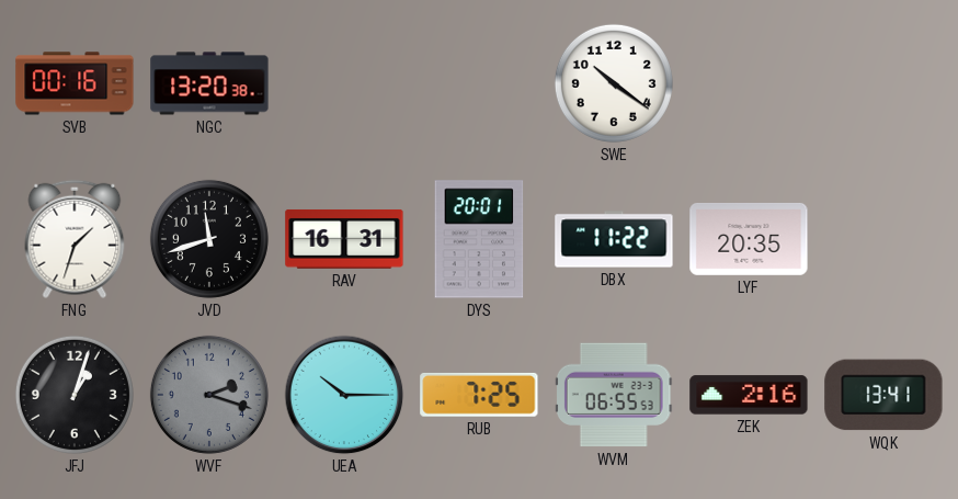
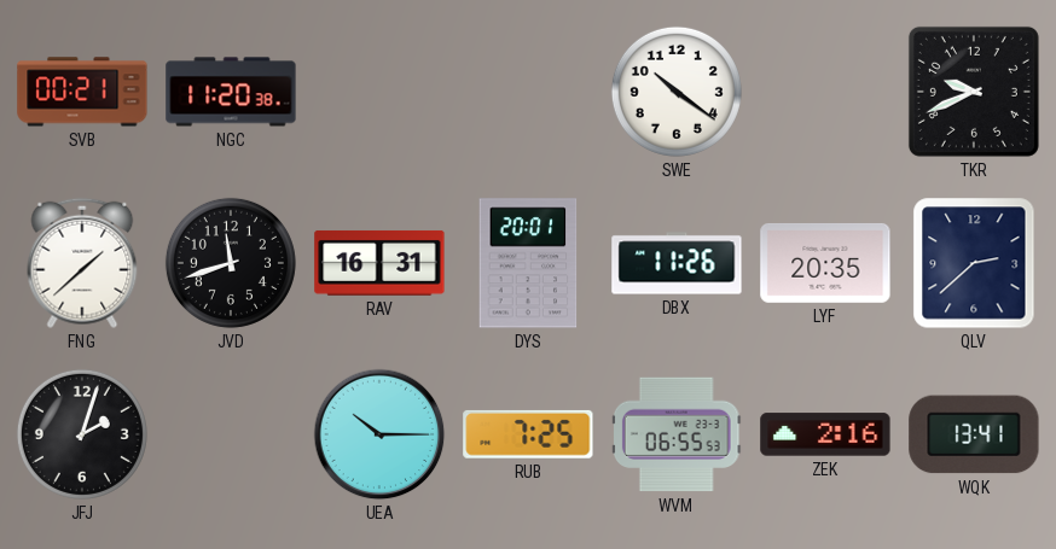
SVB: 00:16 -> 00:21 (82, 92)
NGC: 13:20 -> 11:20 (231, 92)
TKR: none -> 9:41 (974, 92)
FNG: 1:33 -> 1:38 (82, 263)
DBX: 11:22 -> 11:26 (677, 263)
QLV: none -> 2:38 (974, 263)
JFJ: 1:03 -> 2:03 (82, 434)
WVF: 2:18 -> none (209, 395)
